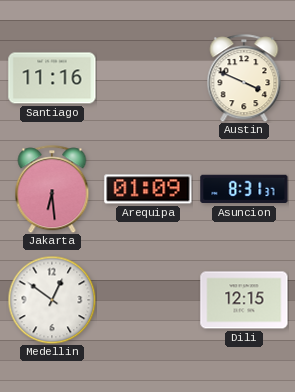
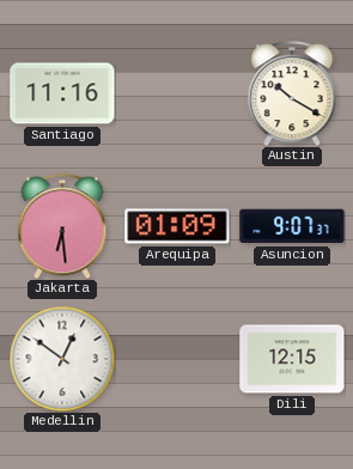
Austin: 3:49 -> 10:20 (292, 93)
Asuncion: 8:31 -> 9:07 (292, 226)
